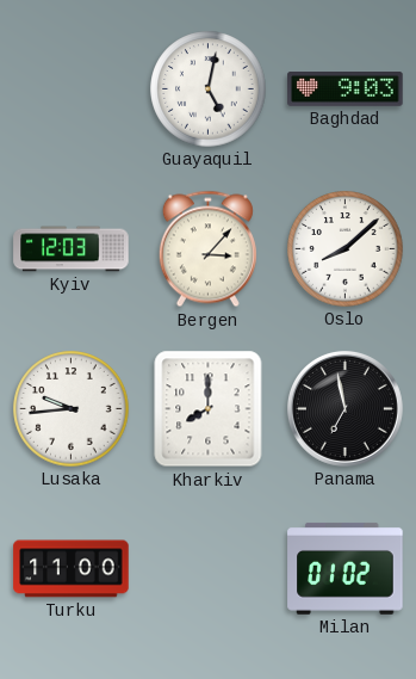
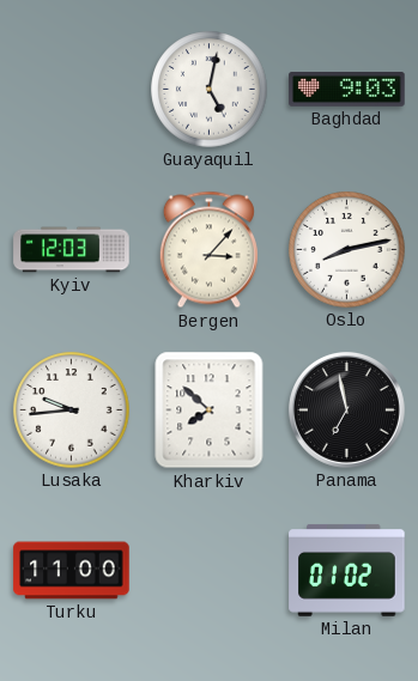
Oslo: 8:08 -> 8:13 (347, 250)
Kharkiv: 8:00 -> 7:52 (210, 411)
